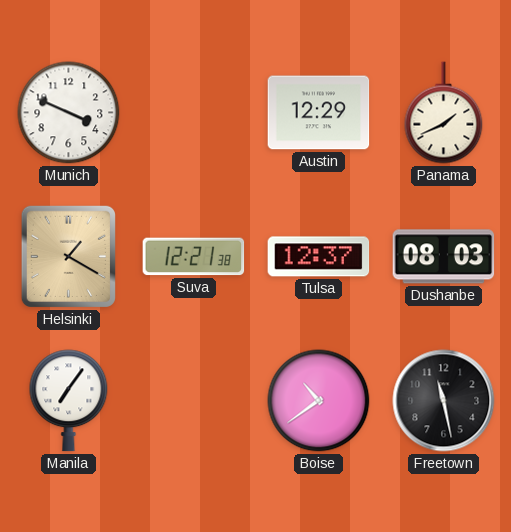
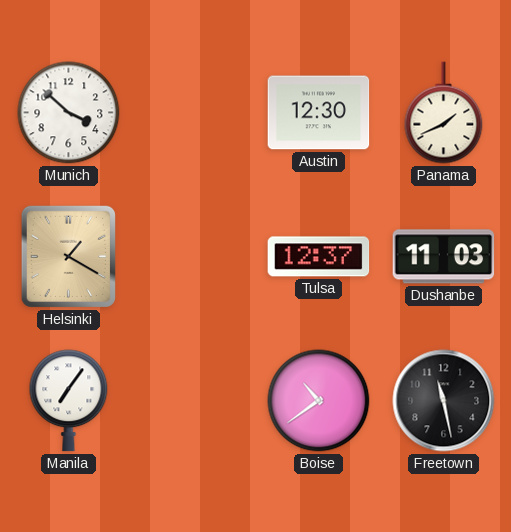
Munich: 3:49 -> 3:52 (69, 113)
Austin: 12:29 -> 12:30 (319, 113)
Suva: 12:21 -> none (194, 257)
Dushanbe: 08:03 -> 11:03 (444, 257)
